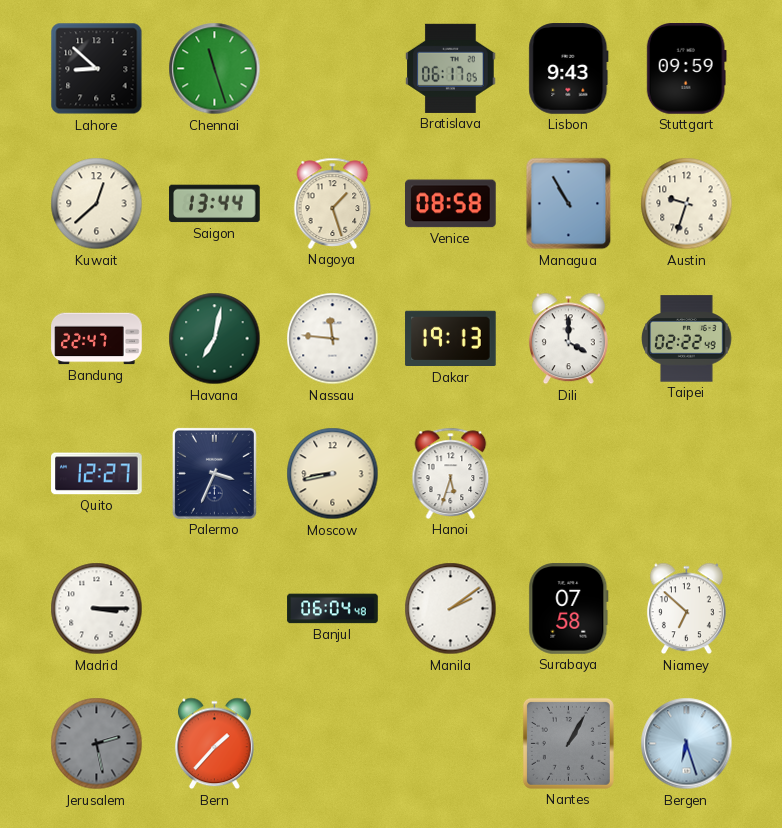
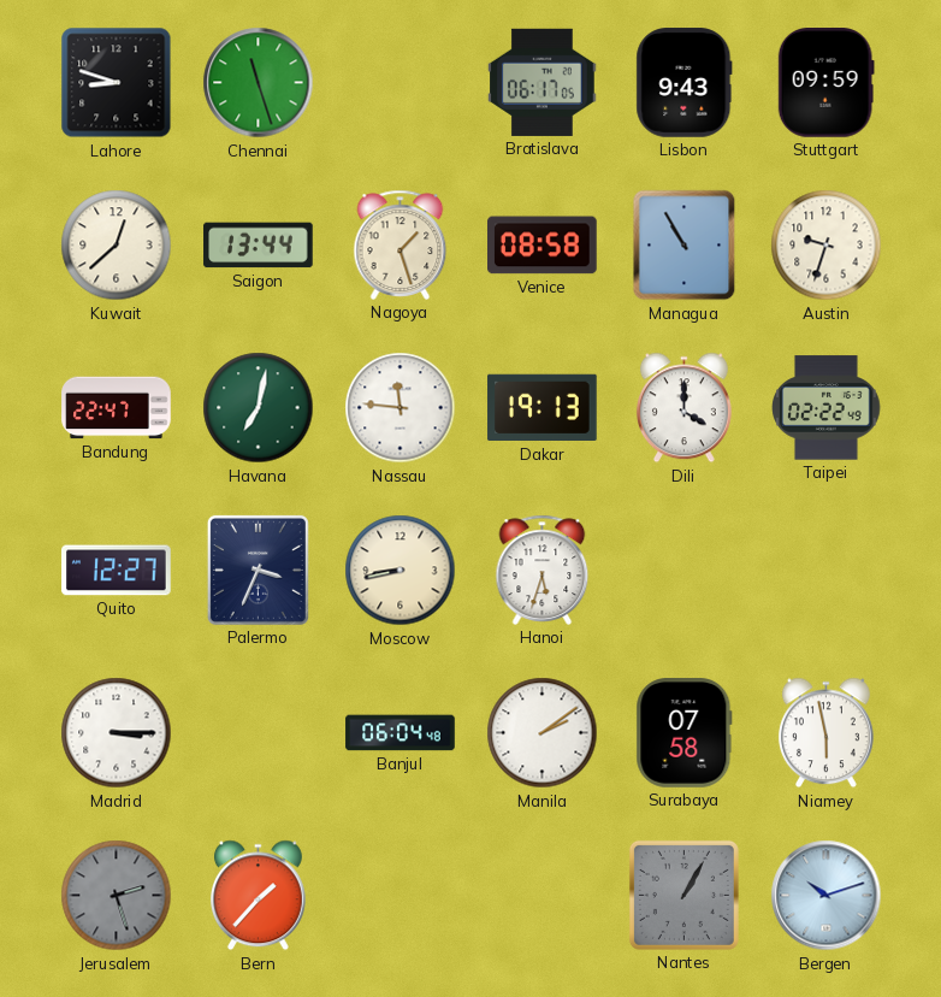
Lahore: 8:52 -> 8:48 (117, 83)
Niamey: 6:52 -> 5:58 (825, 733)
Jerusalem: 2:28 -> 2:27 (117, 896)
Bergen: 6:27 -> 10:12 (827, 896)
